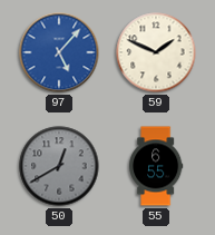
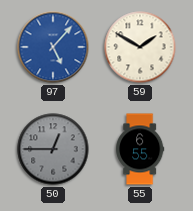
59: 1:49 -> 1:50 (140, 47)
50: 12:40 -> 12:45 (53, 149)
